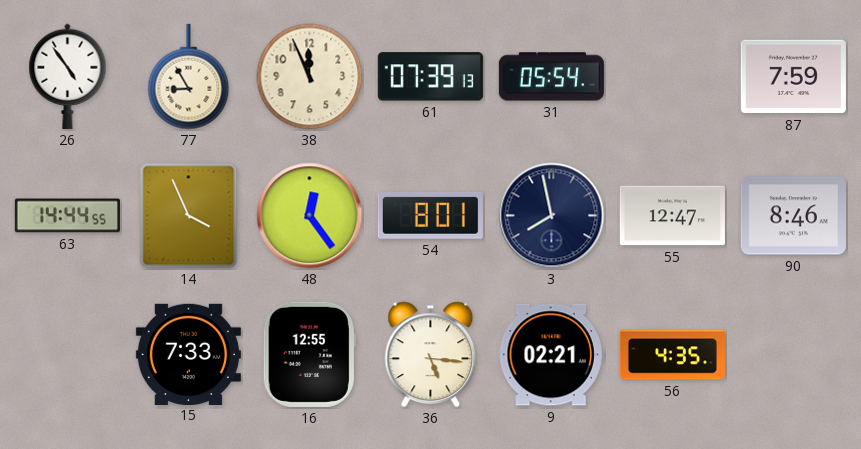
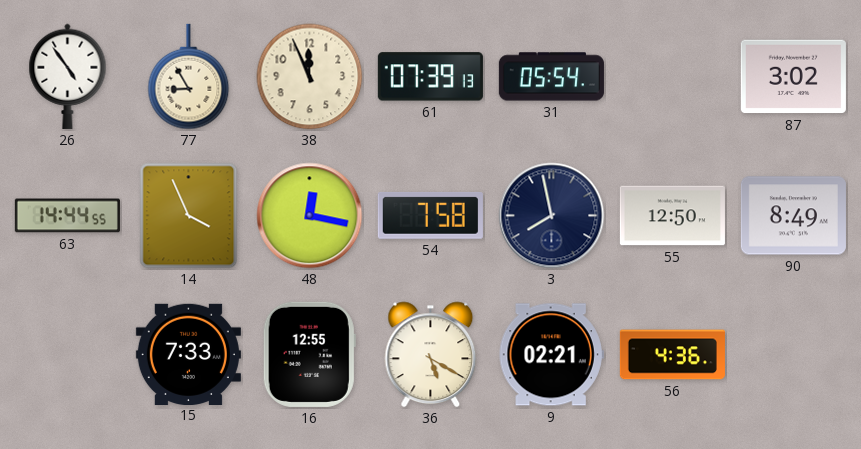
87: 7:59 -> 3:02 (793, 77)
48: 12:24 -> 12:17 (310, 216)
54: 8:01 -> 7:58 (430, 215)
55: 12:47 -> 12:50 (672, 216)
90: 8:46 -> 8:49 (793, 216)
36: 5:16 -> 5:20 (431, 355)
56: 4:35 -> 4:36 (672, 355)
